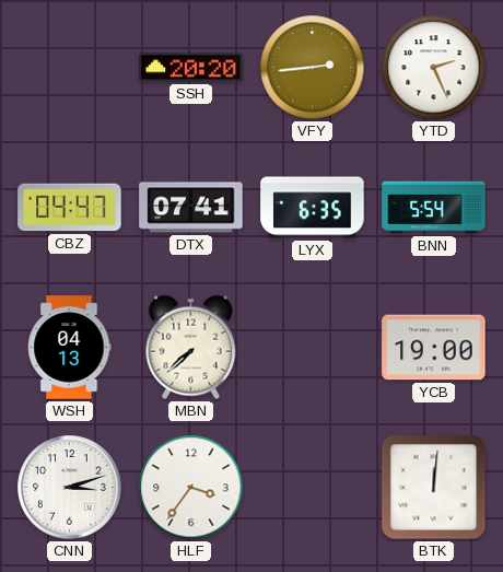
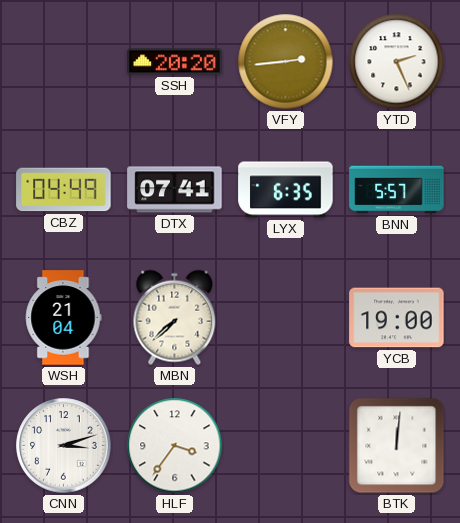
CBZ: 04:47 -> 04:49 (64, 190)
BNN: 5:54 -> 5:57 (397, 190)
WSH: 04:13 -> 21:04 (63, 318)
